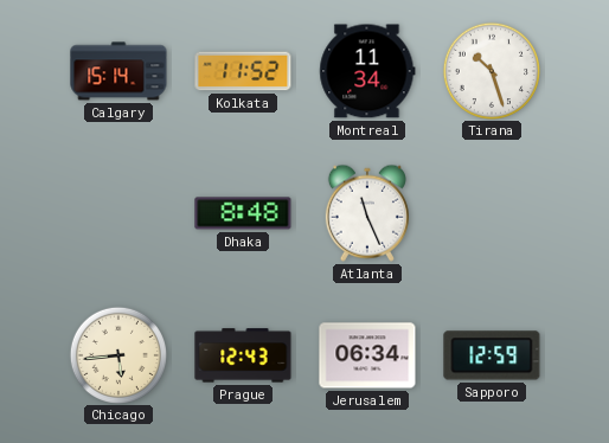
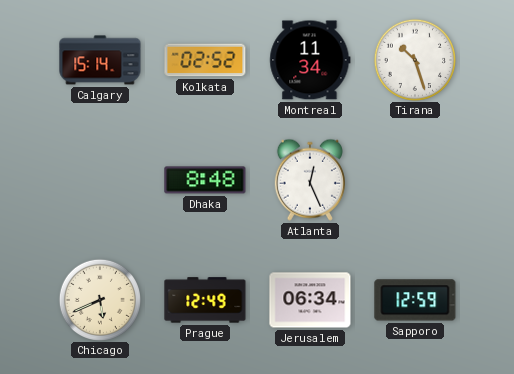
Kolkata: 11:52 -> 02:52 (205, 60)
Atlanta: 11:26 -> 12:26 (310, 180)
Chicago: 5:44 -> 5:41 (99, 299)
Prague: 12:43 -> 12:49 (205, 300)
